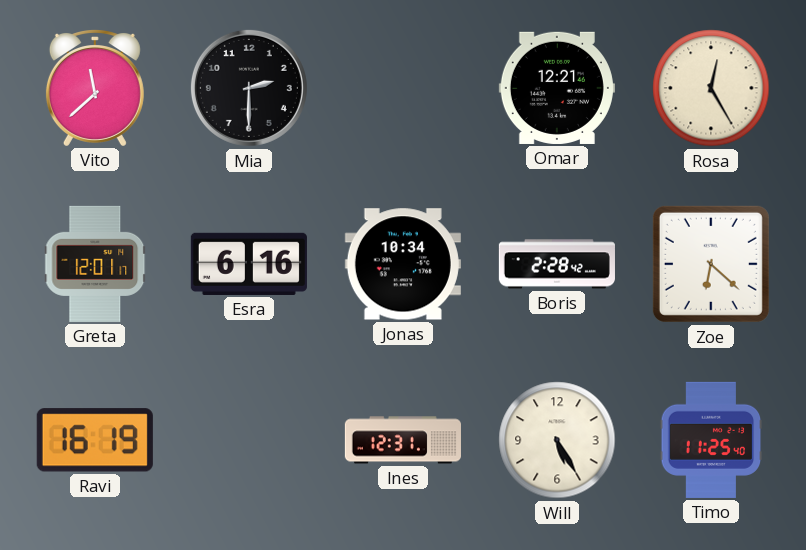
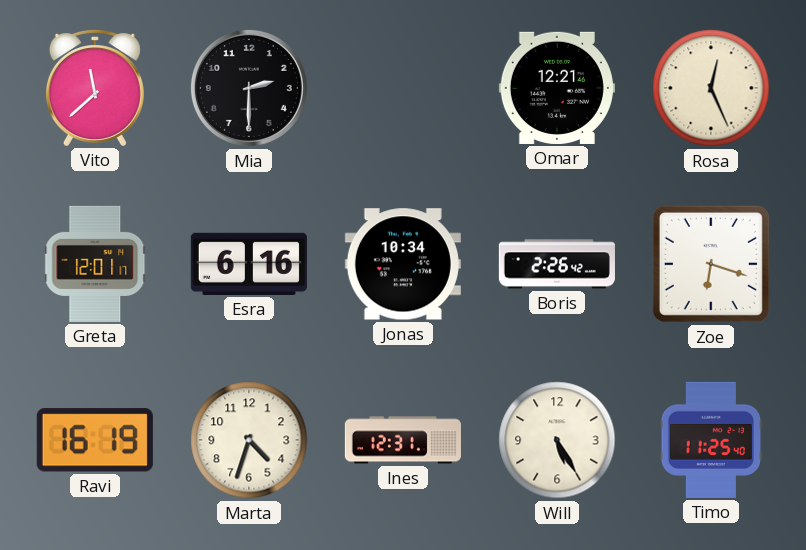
Rosa: 12:25 -> 12:26 (711, 88)
Boris: 2:28 -> 2:26 (557, 264)
Zoe: 6:22 -> 6:18 (711, 264)
Marta: none -> 4:33 (249, 440)
